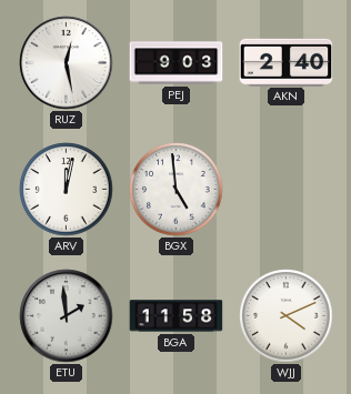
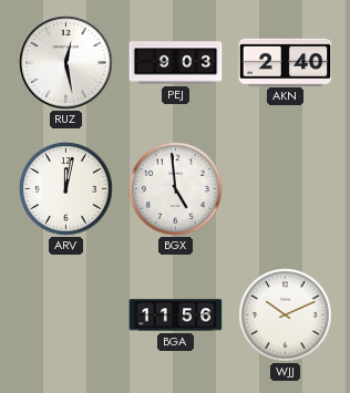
ETU: 1:59 -> none (67, 316)
BGA: 11:58 -> 11:56 (176, 316)
WJJ: 4:11 -> 10:11 (286, 316)
